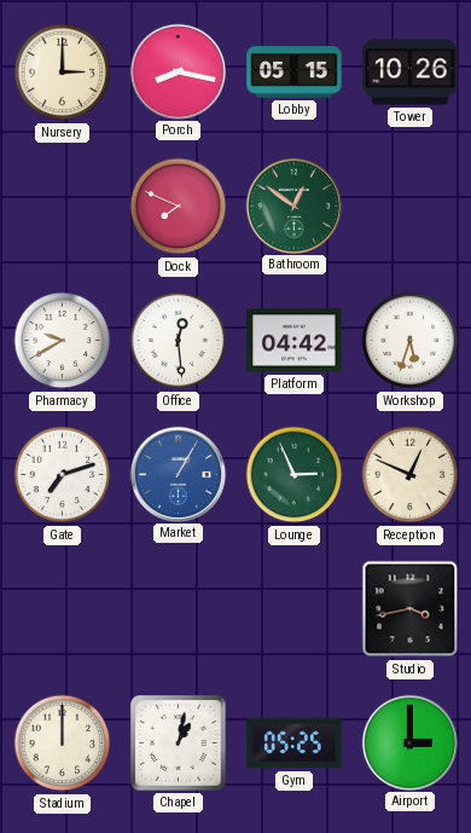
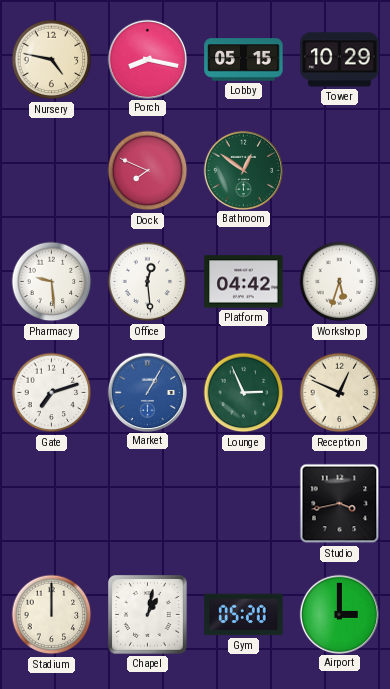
Nursery: 3:00 -> 4:47 (52, 60)
Tower: 10:26 -> 10:29 (340, 60)
Pharmacy: 9:40 -> 9:29 (52, 282)
Gym: 05:25 -> 05:20 (244, 615)
